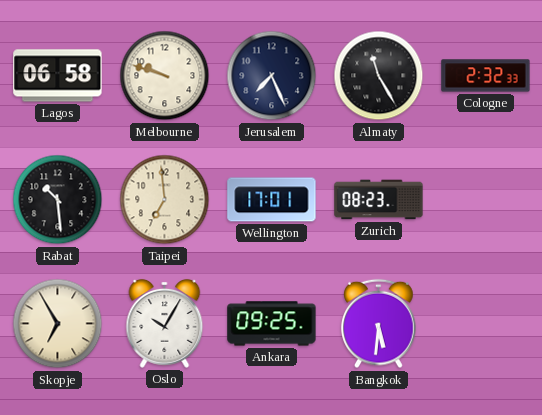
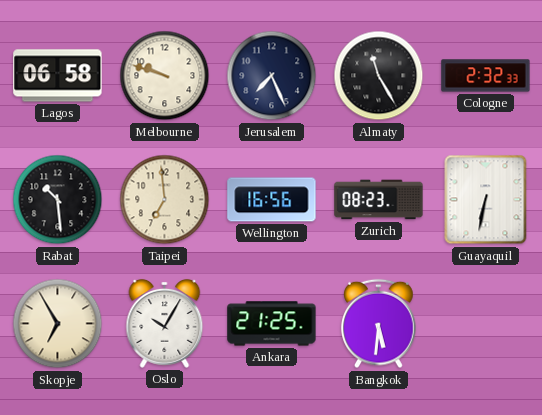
Wellington: 17:01 -> 16:56 (272, 200)
Guayaquil: none -> 6:32 (486, 200)
Ankara: 09:25 -> 21:25 (272, 324)
